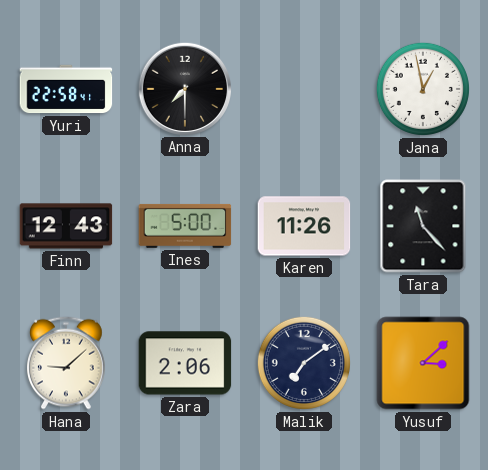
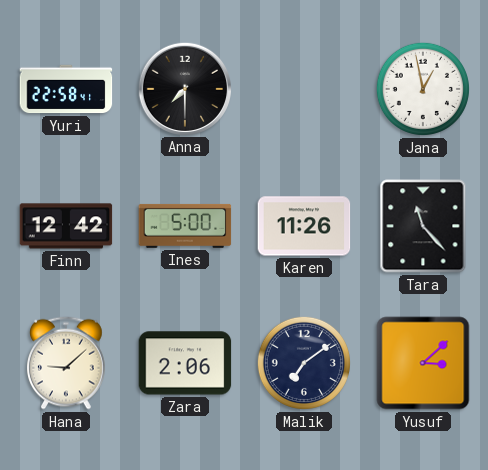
Finn: 12:43 -> 12:42 (66, 226)
